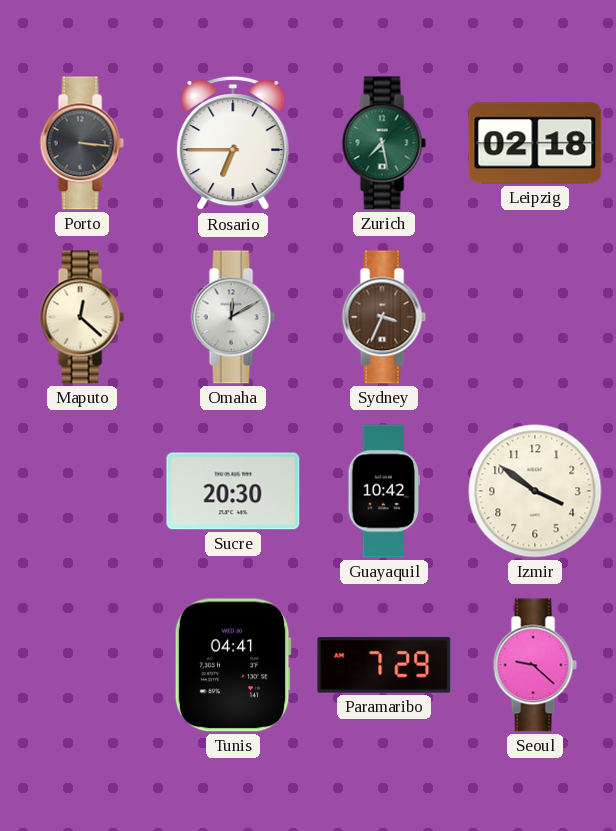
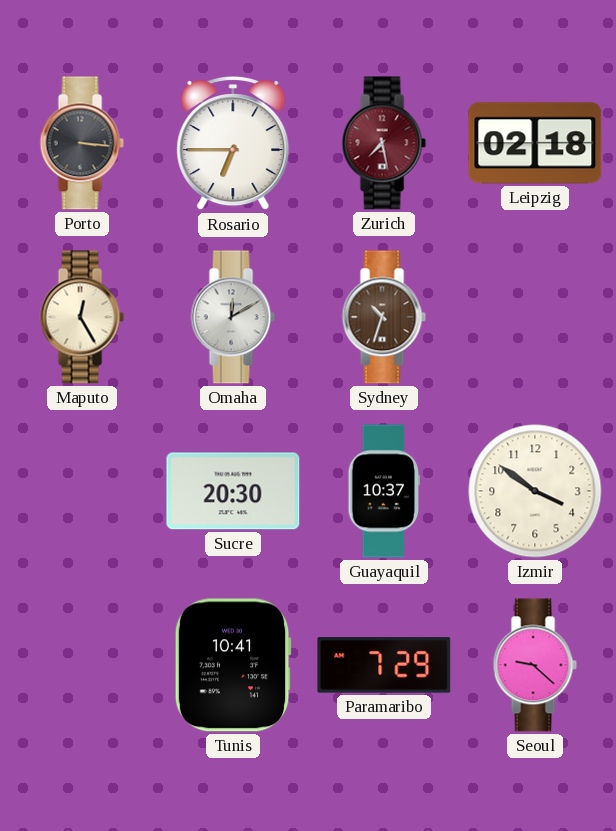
Zurich dial: green -> burgundy (384, 143)
Maputo: 12:22 -> 12:25 (82, 317)
Sydney: 3:34 -> 10:33 (384, 317)
Guayaquil: 10:42 -> 10:37 (384, 491)
Tunis: 04:41 -> 10:41 (233, 665)
